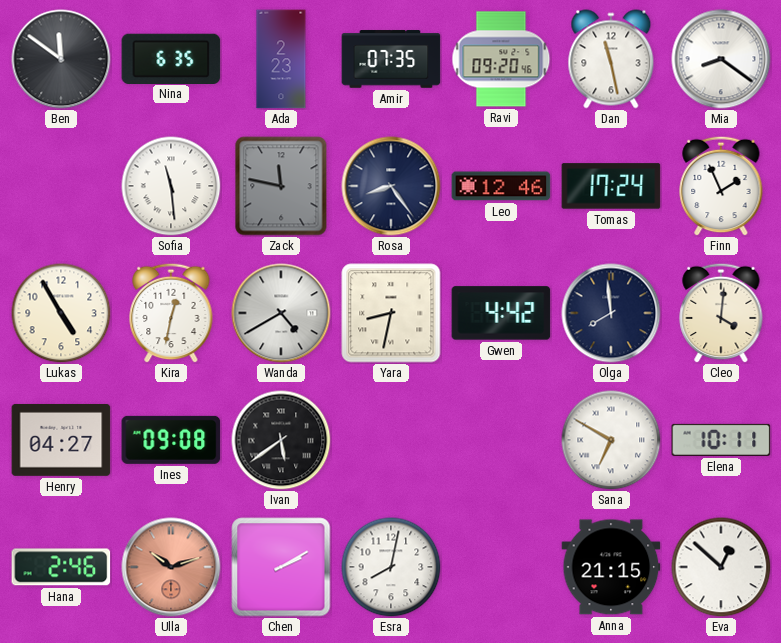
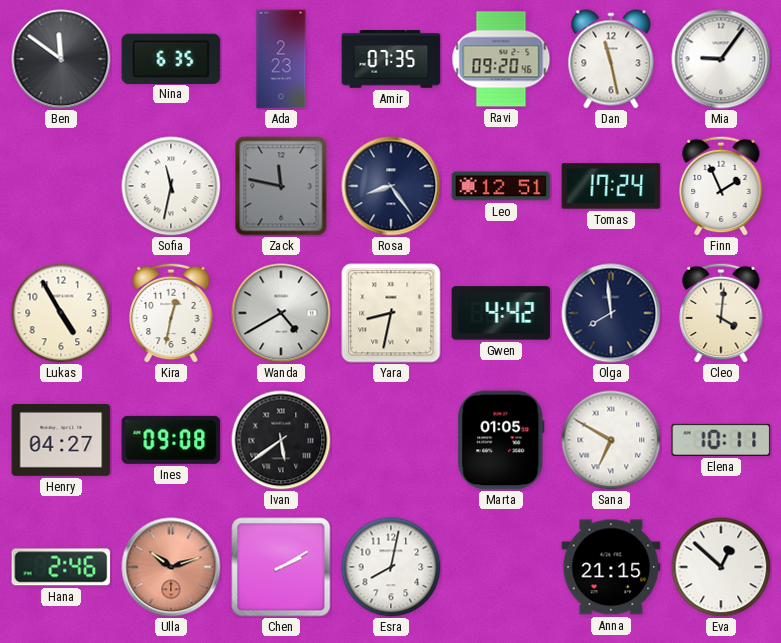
Mia: 8:21 -> 9:06 (721, 59)
Sofia: 11:29 -> 11:32 (171, 186)
Leo: 12:46 -> 12:51 (501, 186)
Marta: none -> 01:05 (501, 440)
